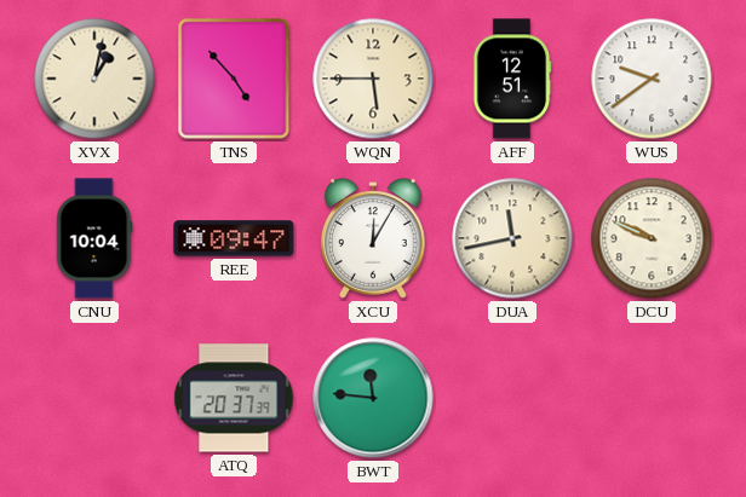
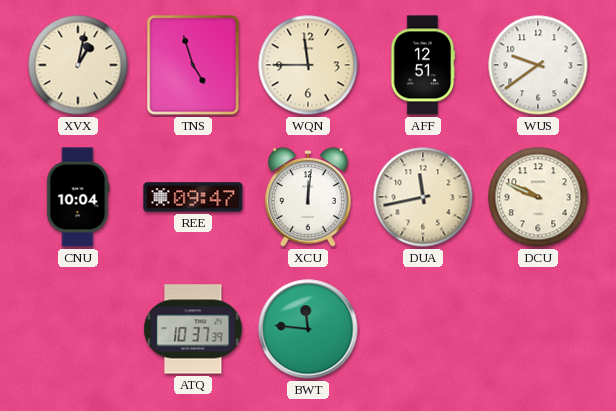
TNS: 4:53 -> 4:57 (193, 65)
WQN: 5:45 -> 11:45 (308, 65)
XCU: 12:05 -> 12:01 (308, 197)
ATQ: 20:37 -> 10:37 (193, 329)
